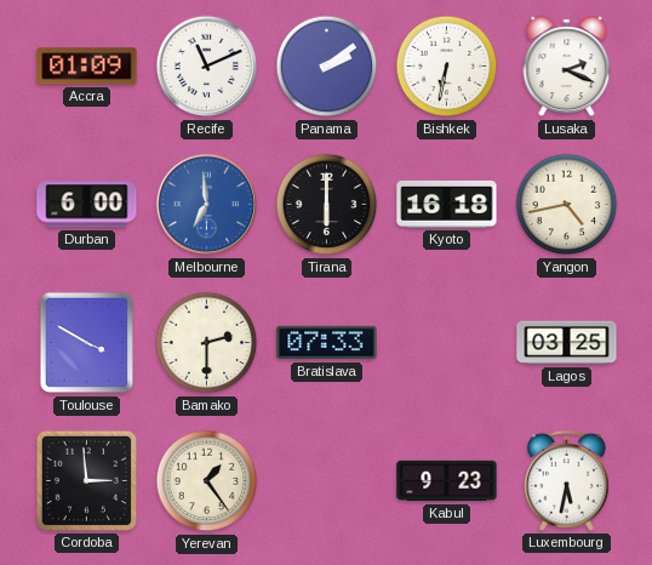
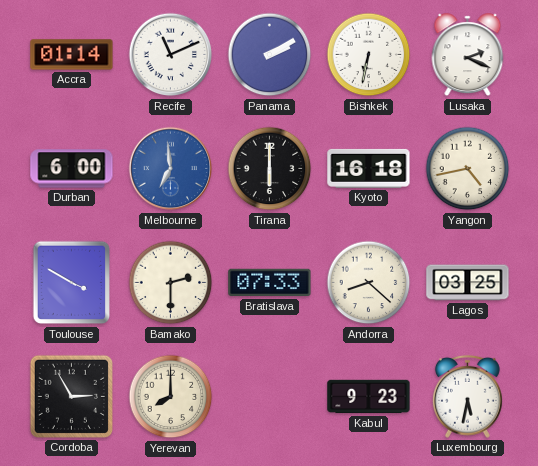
Accra: 01:09 -> 01:14 (72, 55)
Panama: 2:09 -> 2:10 (270, 55)
Andorra: none -> 8:22 (369, 283)
Cordoba: 2:59 -> 2:55 (71, 396)
Yerevan: 1:24 -> 8:00 (171, 397)
